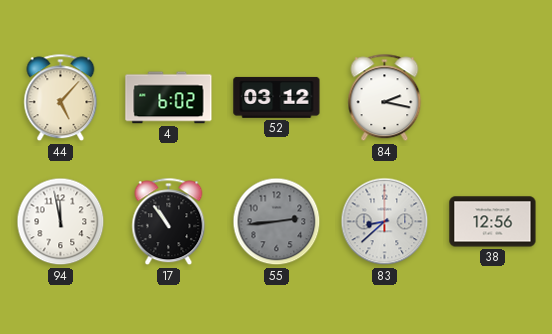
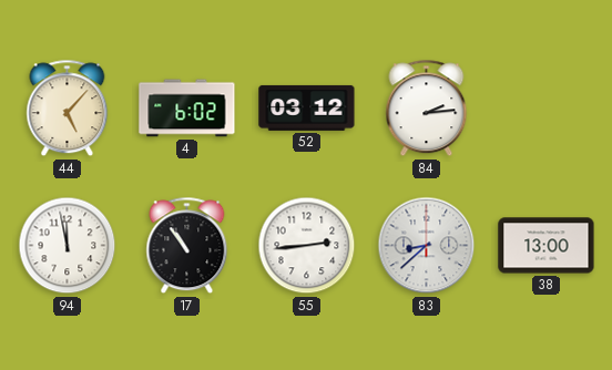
84: 2:17 -> 2:14 (427, 109)
55 dial: grey -> white (307, 246)
38: 12:56 -> 13:00 (547, 246)
